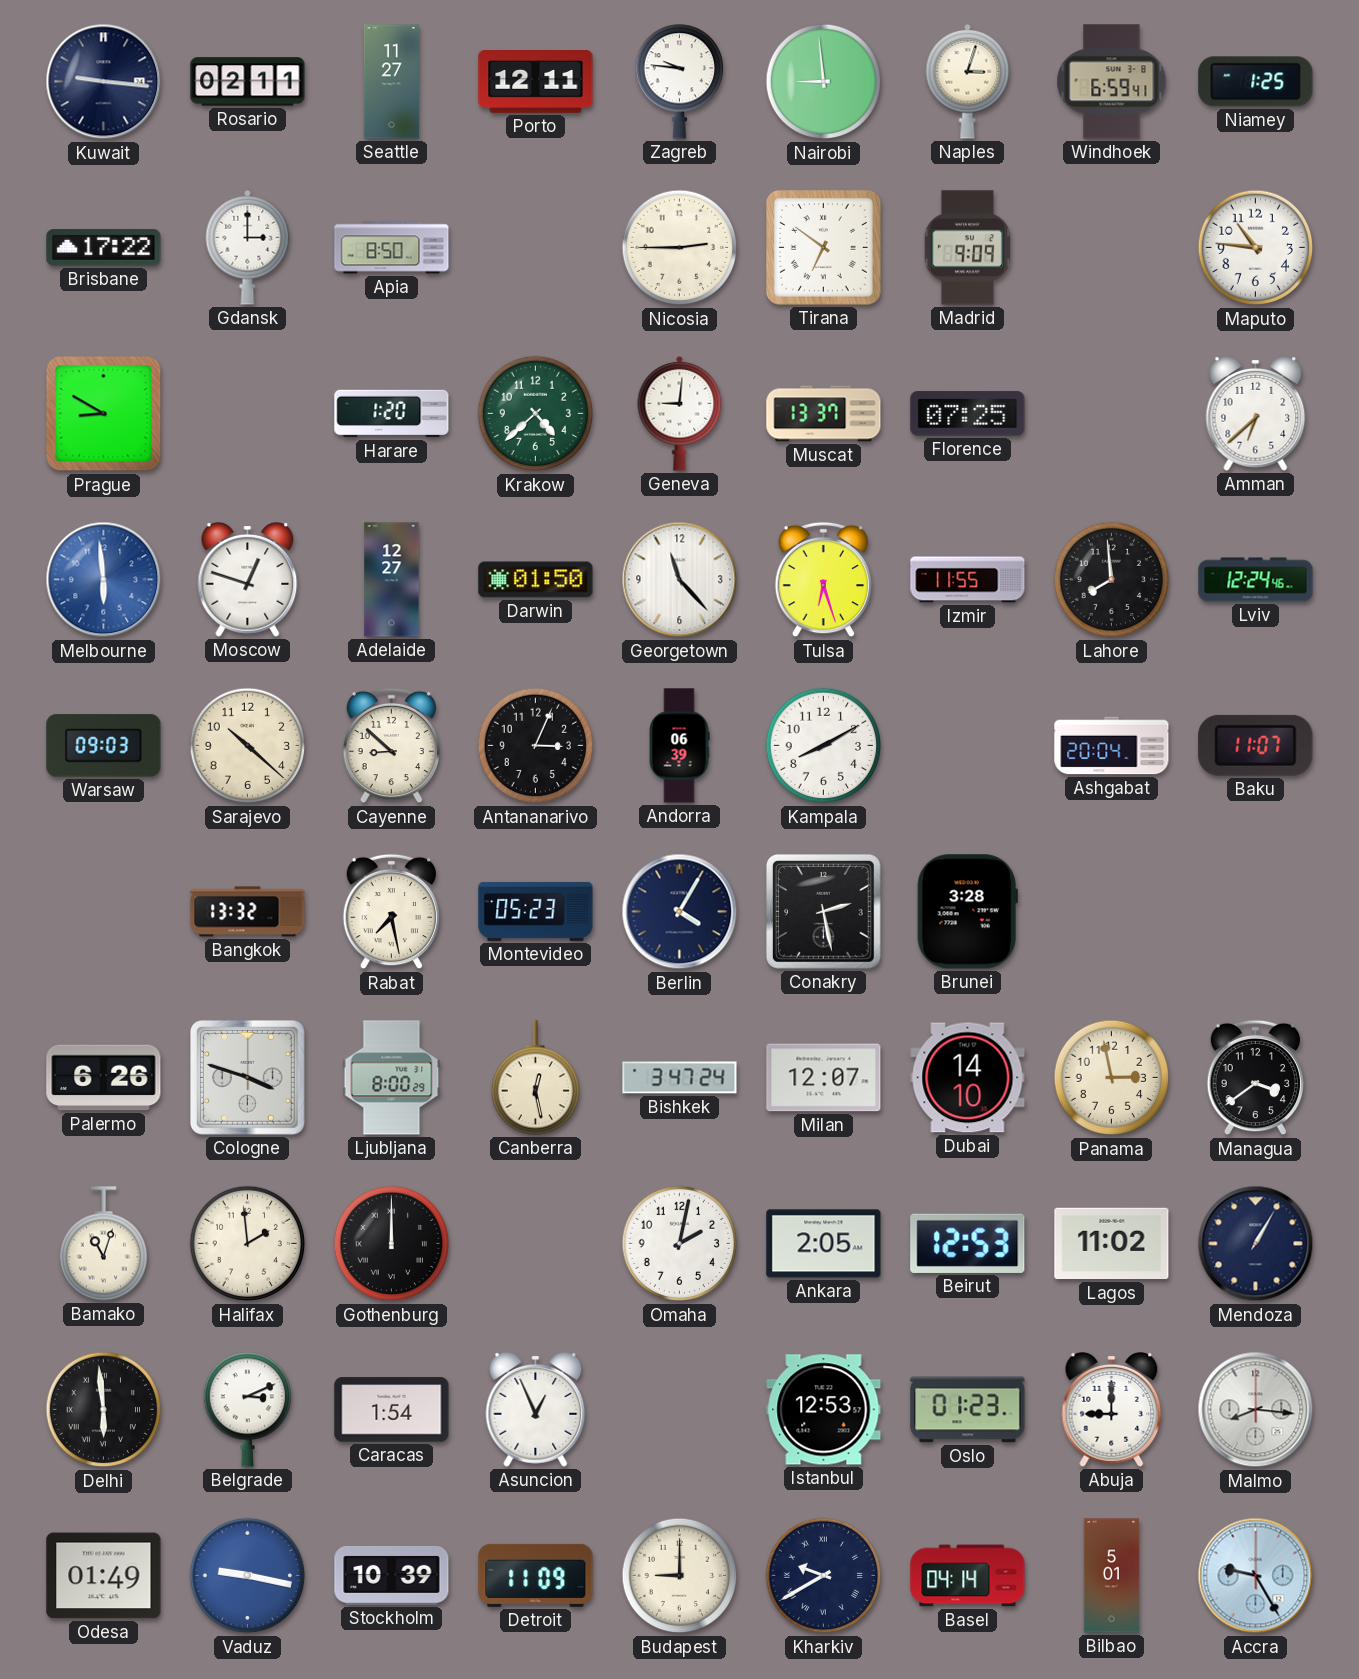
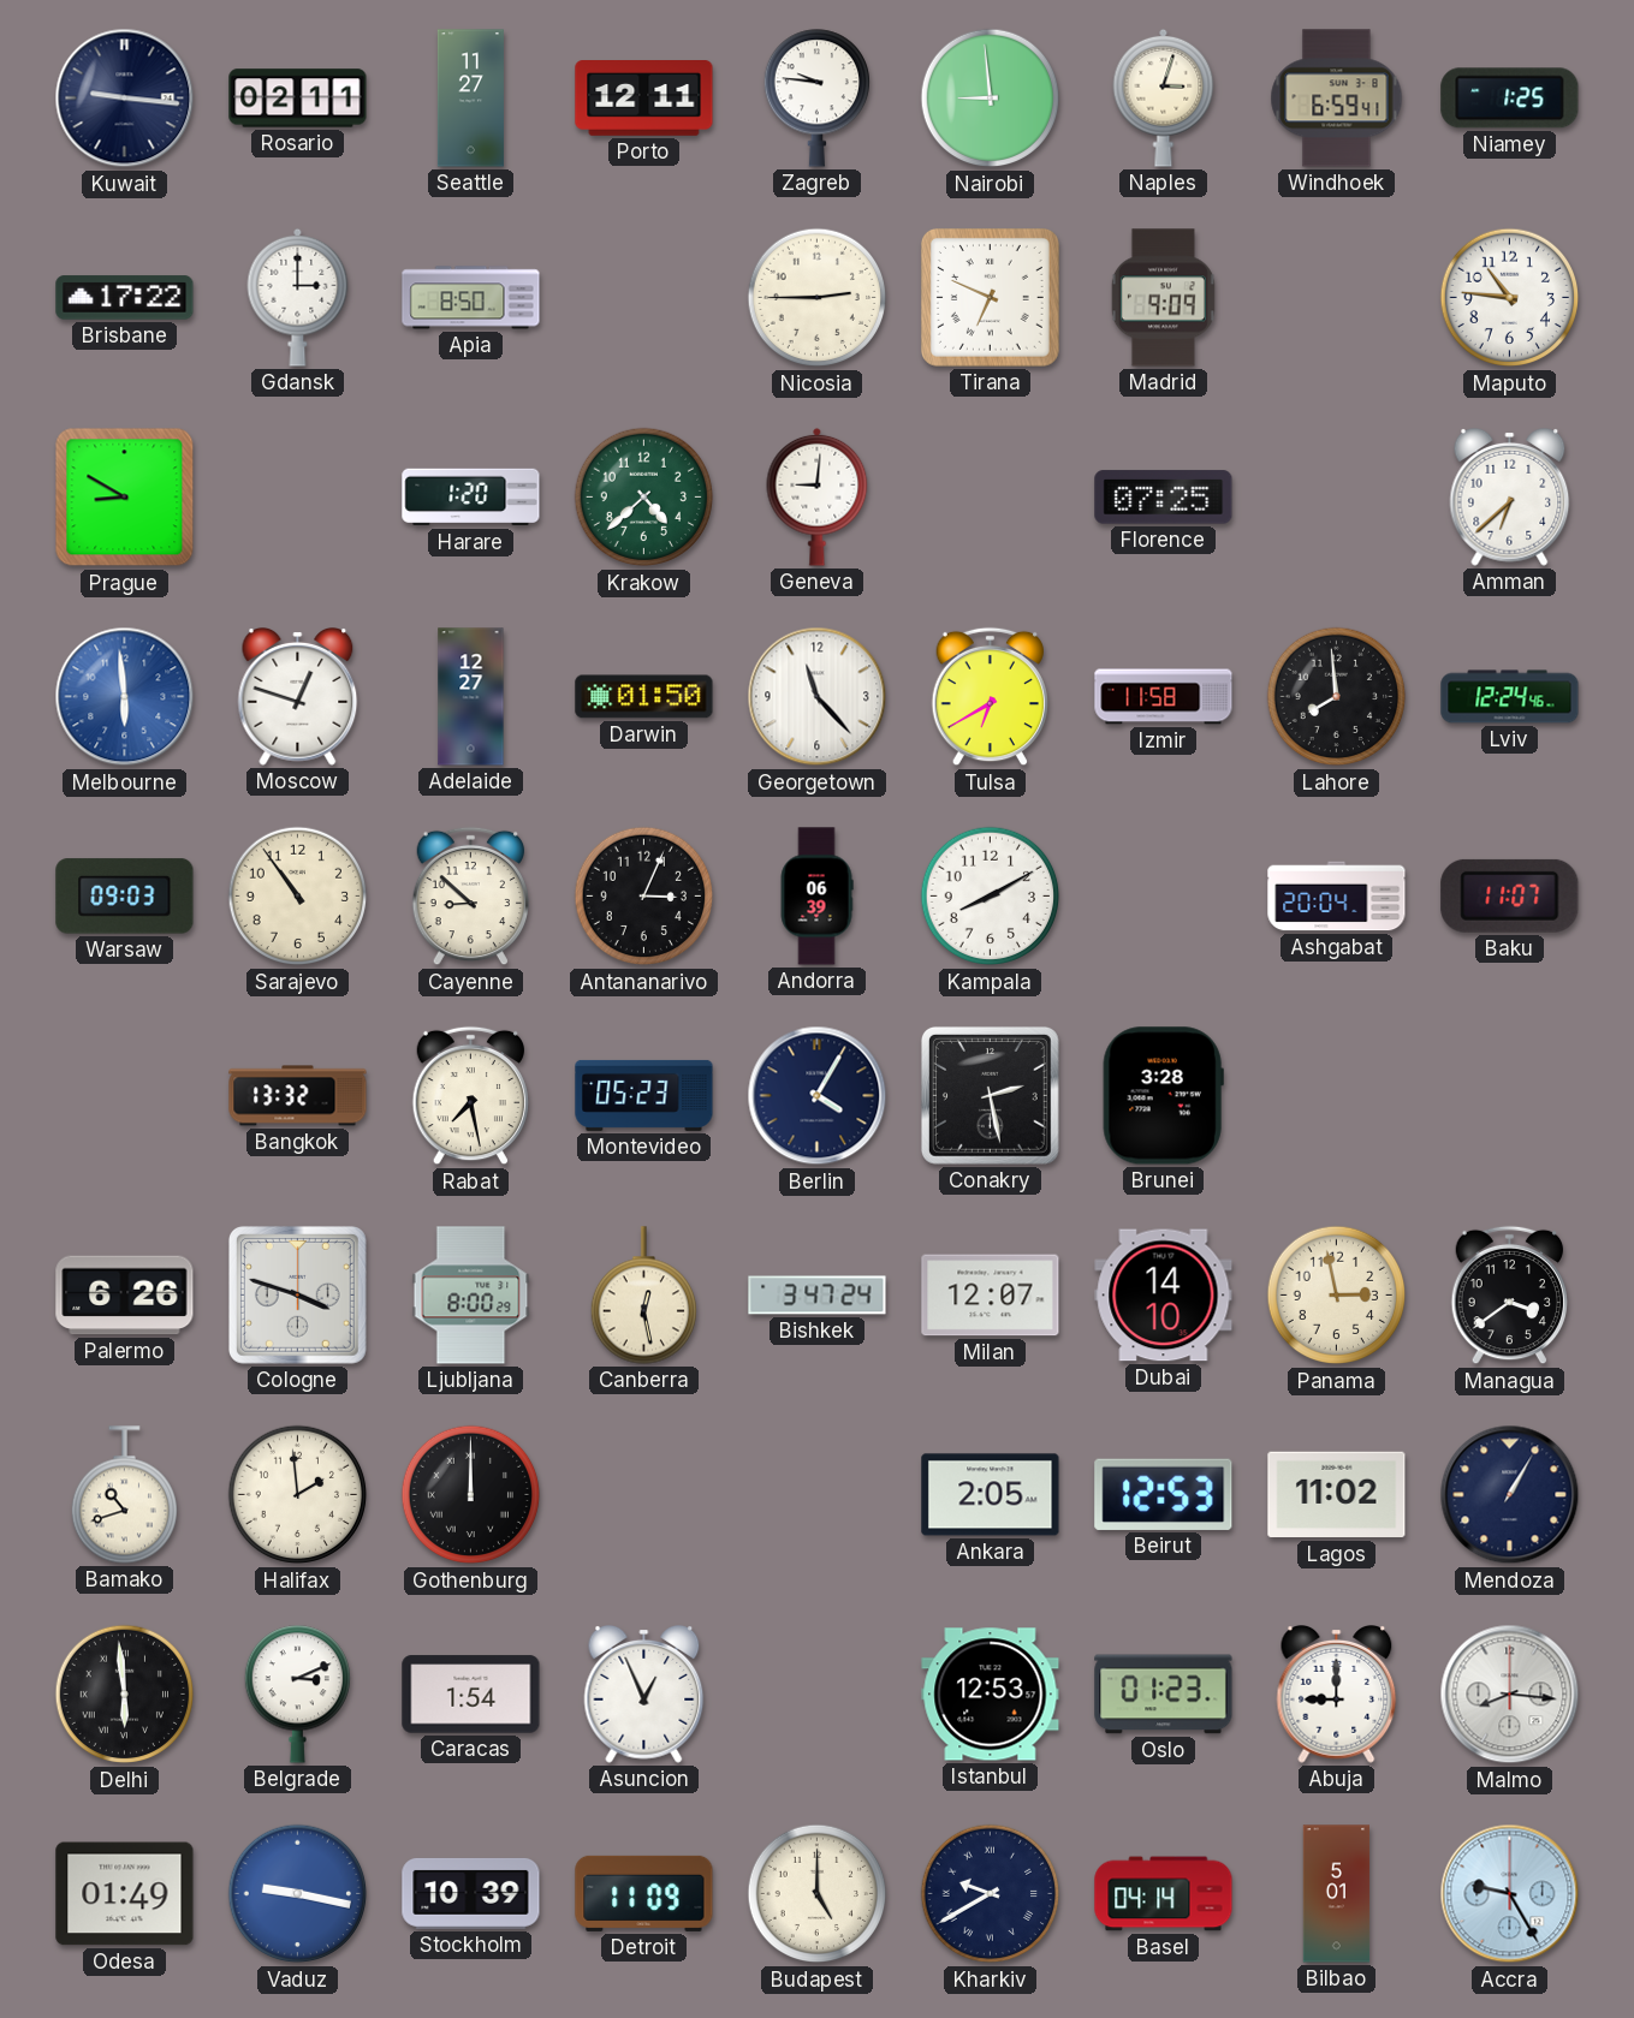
Tirana: 6:51 -> 6:49 (990, 297)
Muscat: 13:37 -> none (824, 414)
Tulsa: 6:27 -> 6:40 (991, 697)
Izmir: 11:55 -> 11:58 (1164, 697)
Sarajevo: 10:22 -> 10:54 (298, 897)
Bamako: 11:03 -> 10:42 (124, 1495)
Omaha: 2:02 -> none (680, 1244)
Budapest: 9:00 -> 5:00 (818, 1894)
